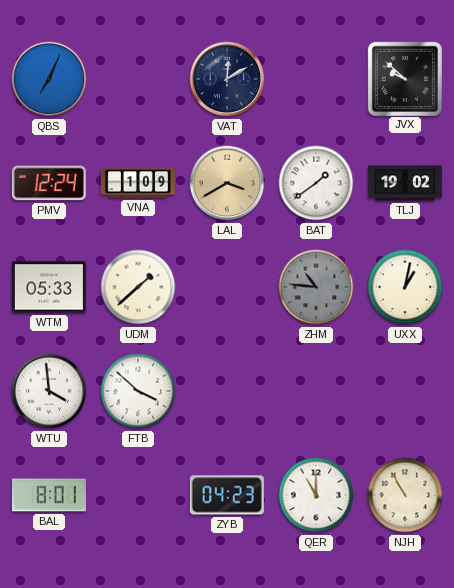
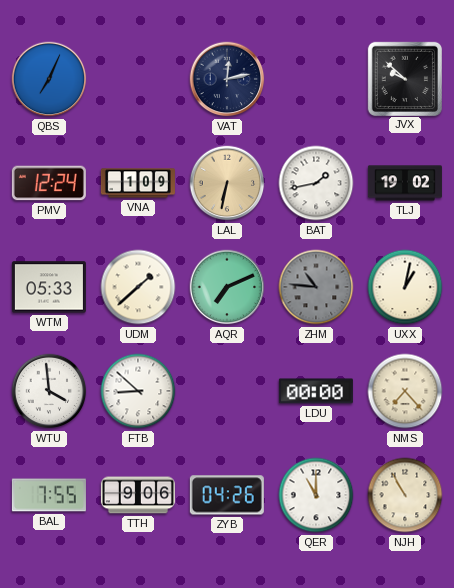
VAT: 12:10 -> 12:13 (227, 79)
LAL: 3:40 -> 6:32 (227, 183)
BAT: 1:39 -> 1:43 (316, 183)
AQR: none -> 7:11 (227, 287)
FTB: 3:52 -> 8:52 (138, 391)
LDU: none -> 00:00 (316, 391)
NMS: none -> 7:23 (405, 391)
BAL: 8:01 -> 7:55 (49, 495)
TTH: none -> 9:06 (138, 495)
ZYB: 04:23 -> 04:26 (227, 495)
